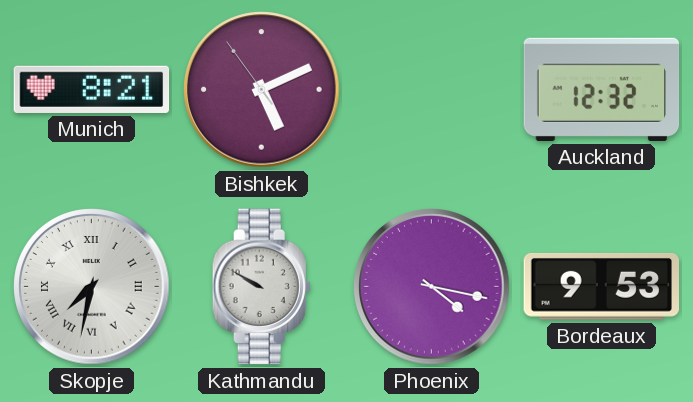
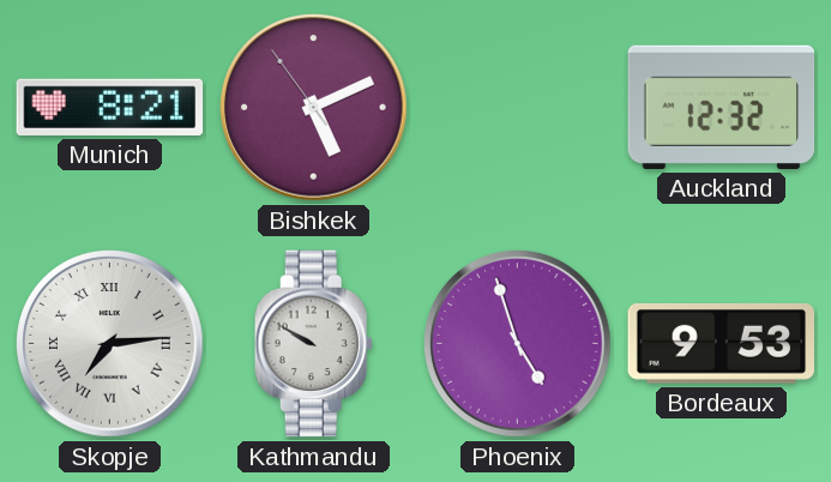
Skopje: 7:32 -> 7:14 (110, 344)
Phoenix: 4:17 -> 4:57 (518, 344)
